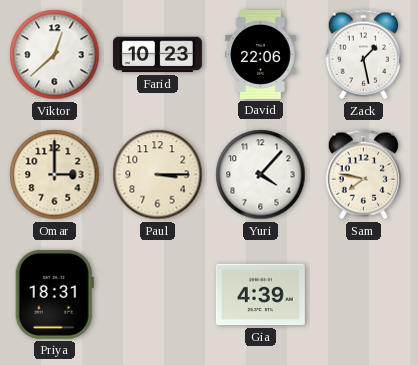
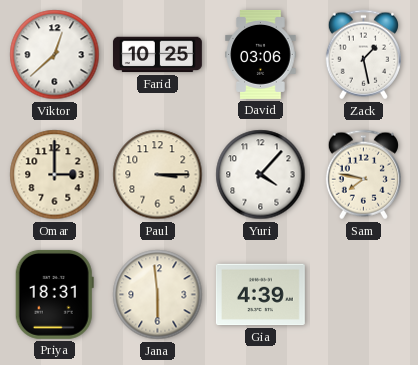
Farid: 10:23 -> 10:25 (157, 55)
David: 22:06 -> 03:06 (261, 54)
Jana: none -> 5:59 (158, 295)
